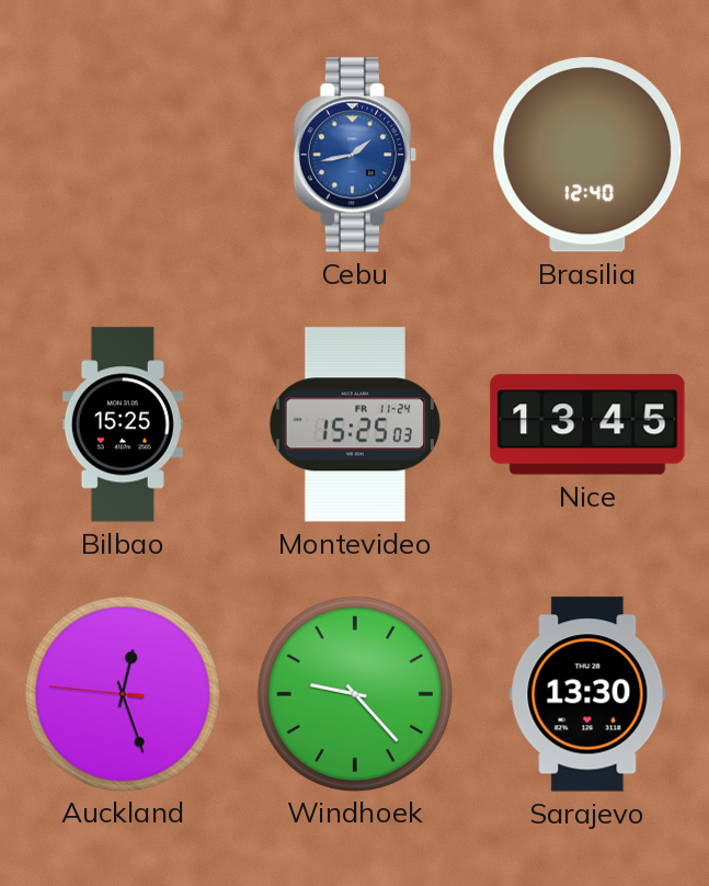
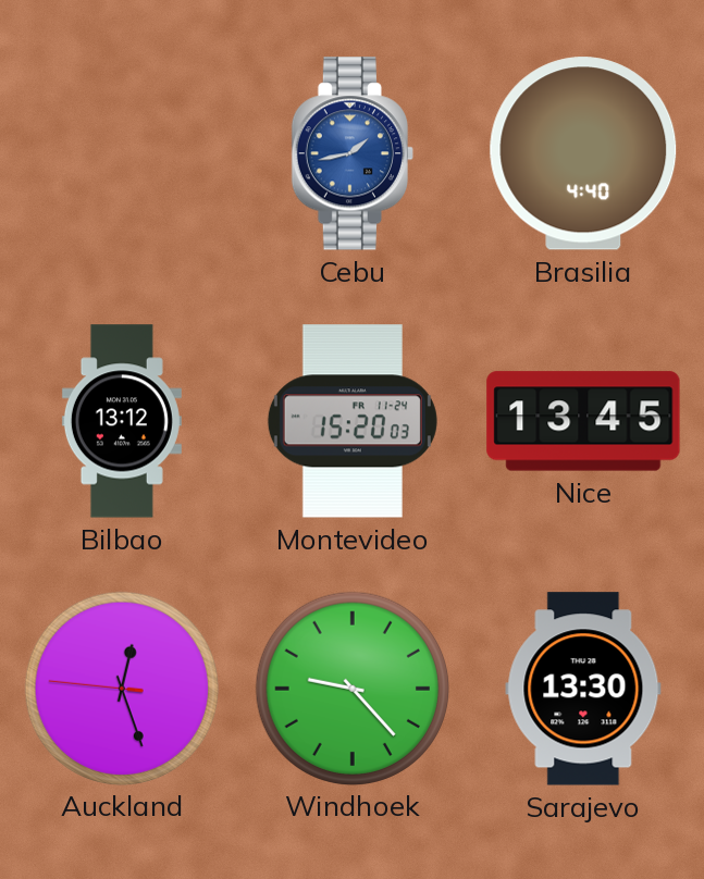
Brasilia: 12:40 -> 4:40 (583, 153)
Bilbao: 15:25 -> 13:12 (122, 421)
Montevideo: 15:25 -> 15:20 (353, 421)
